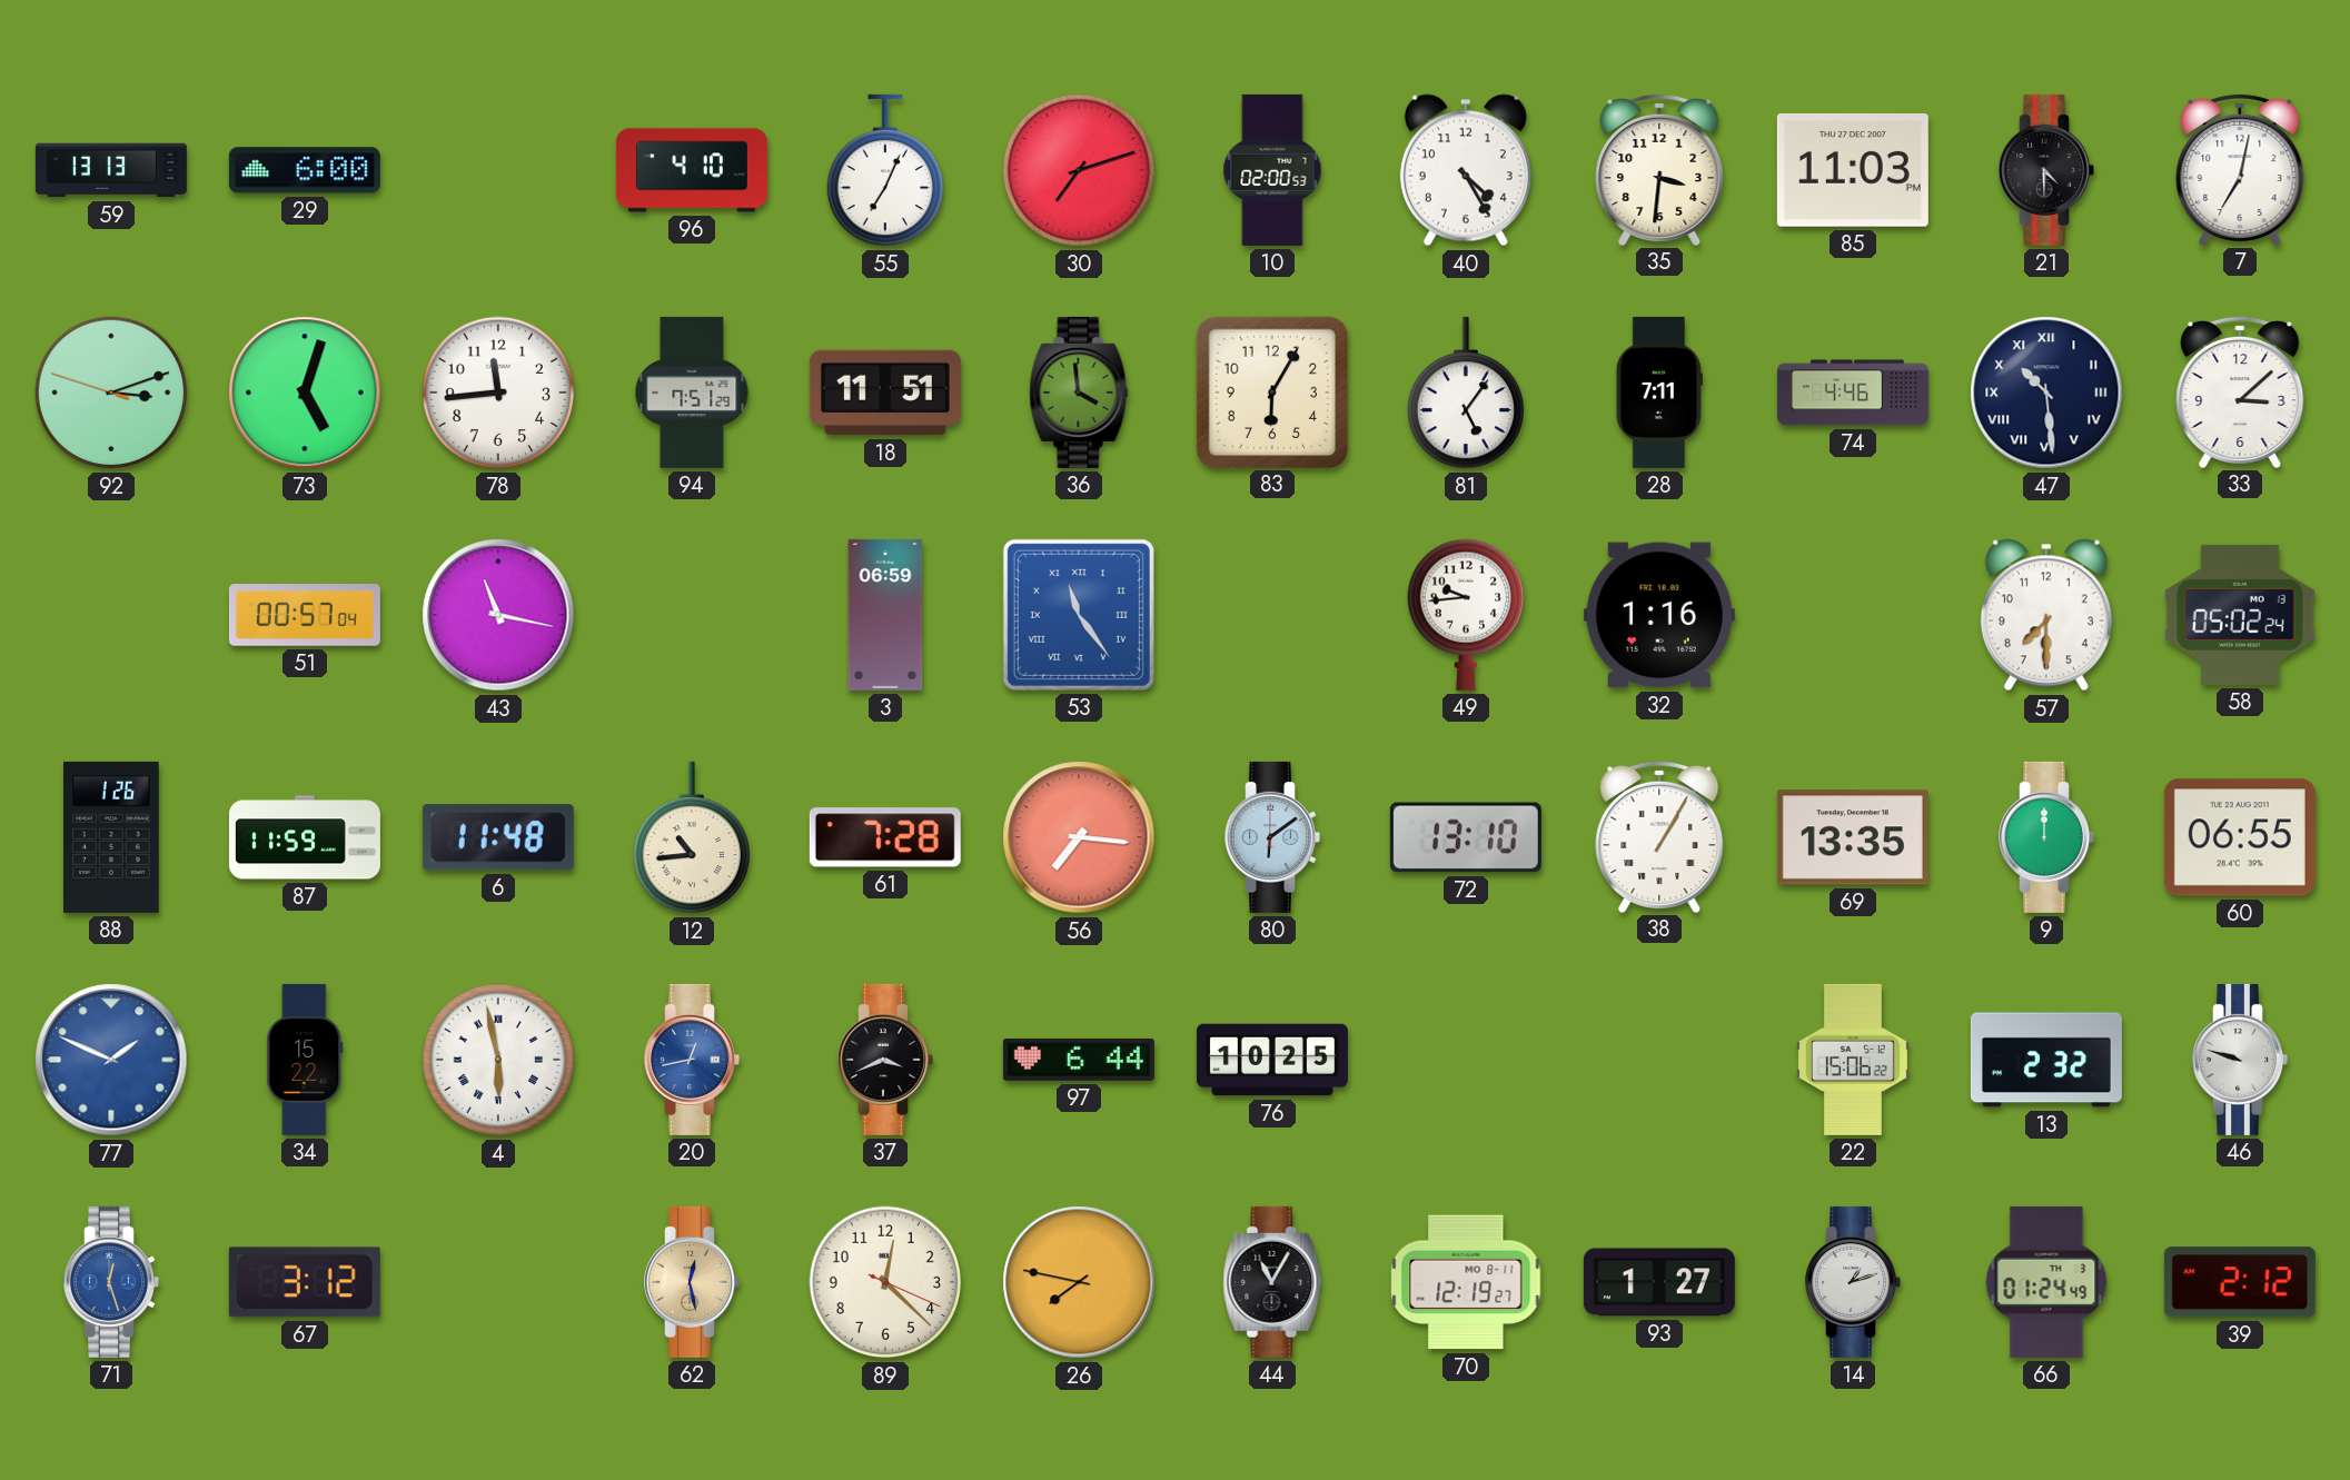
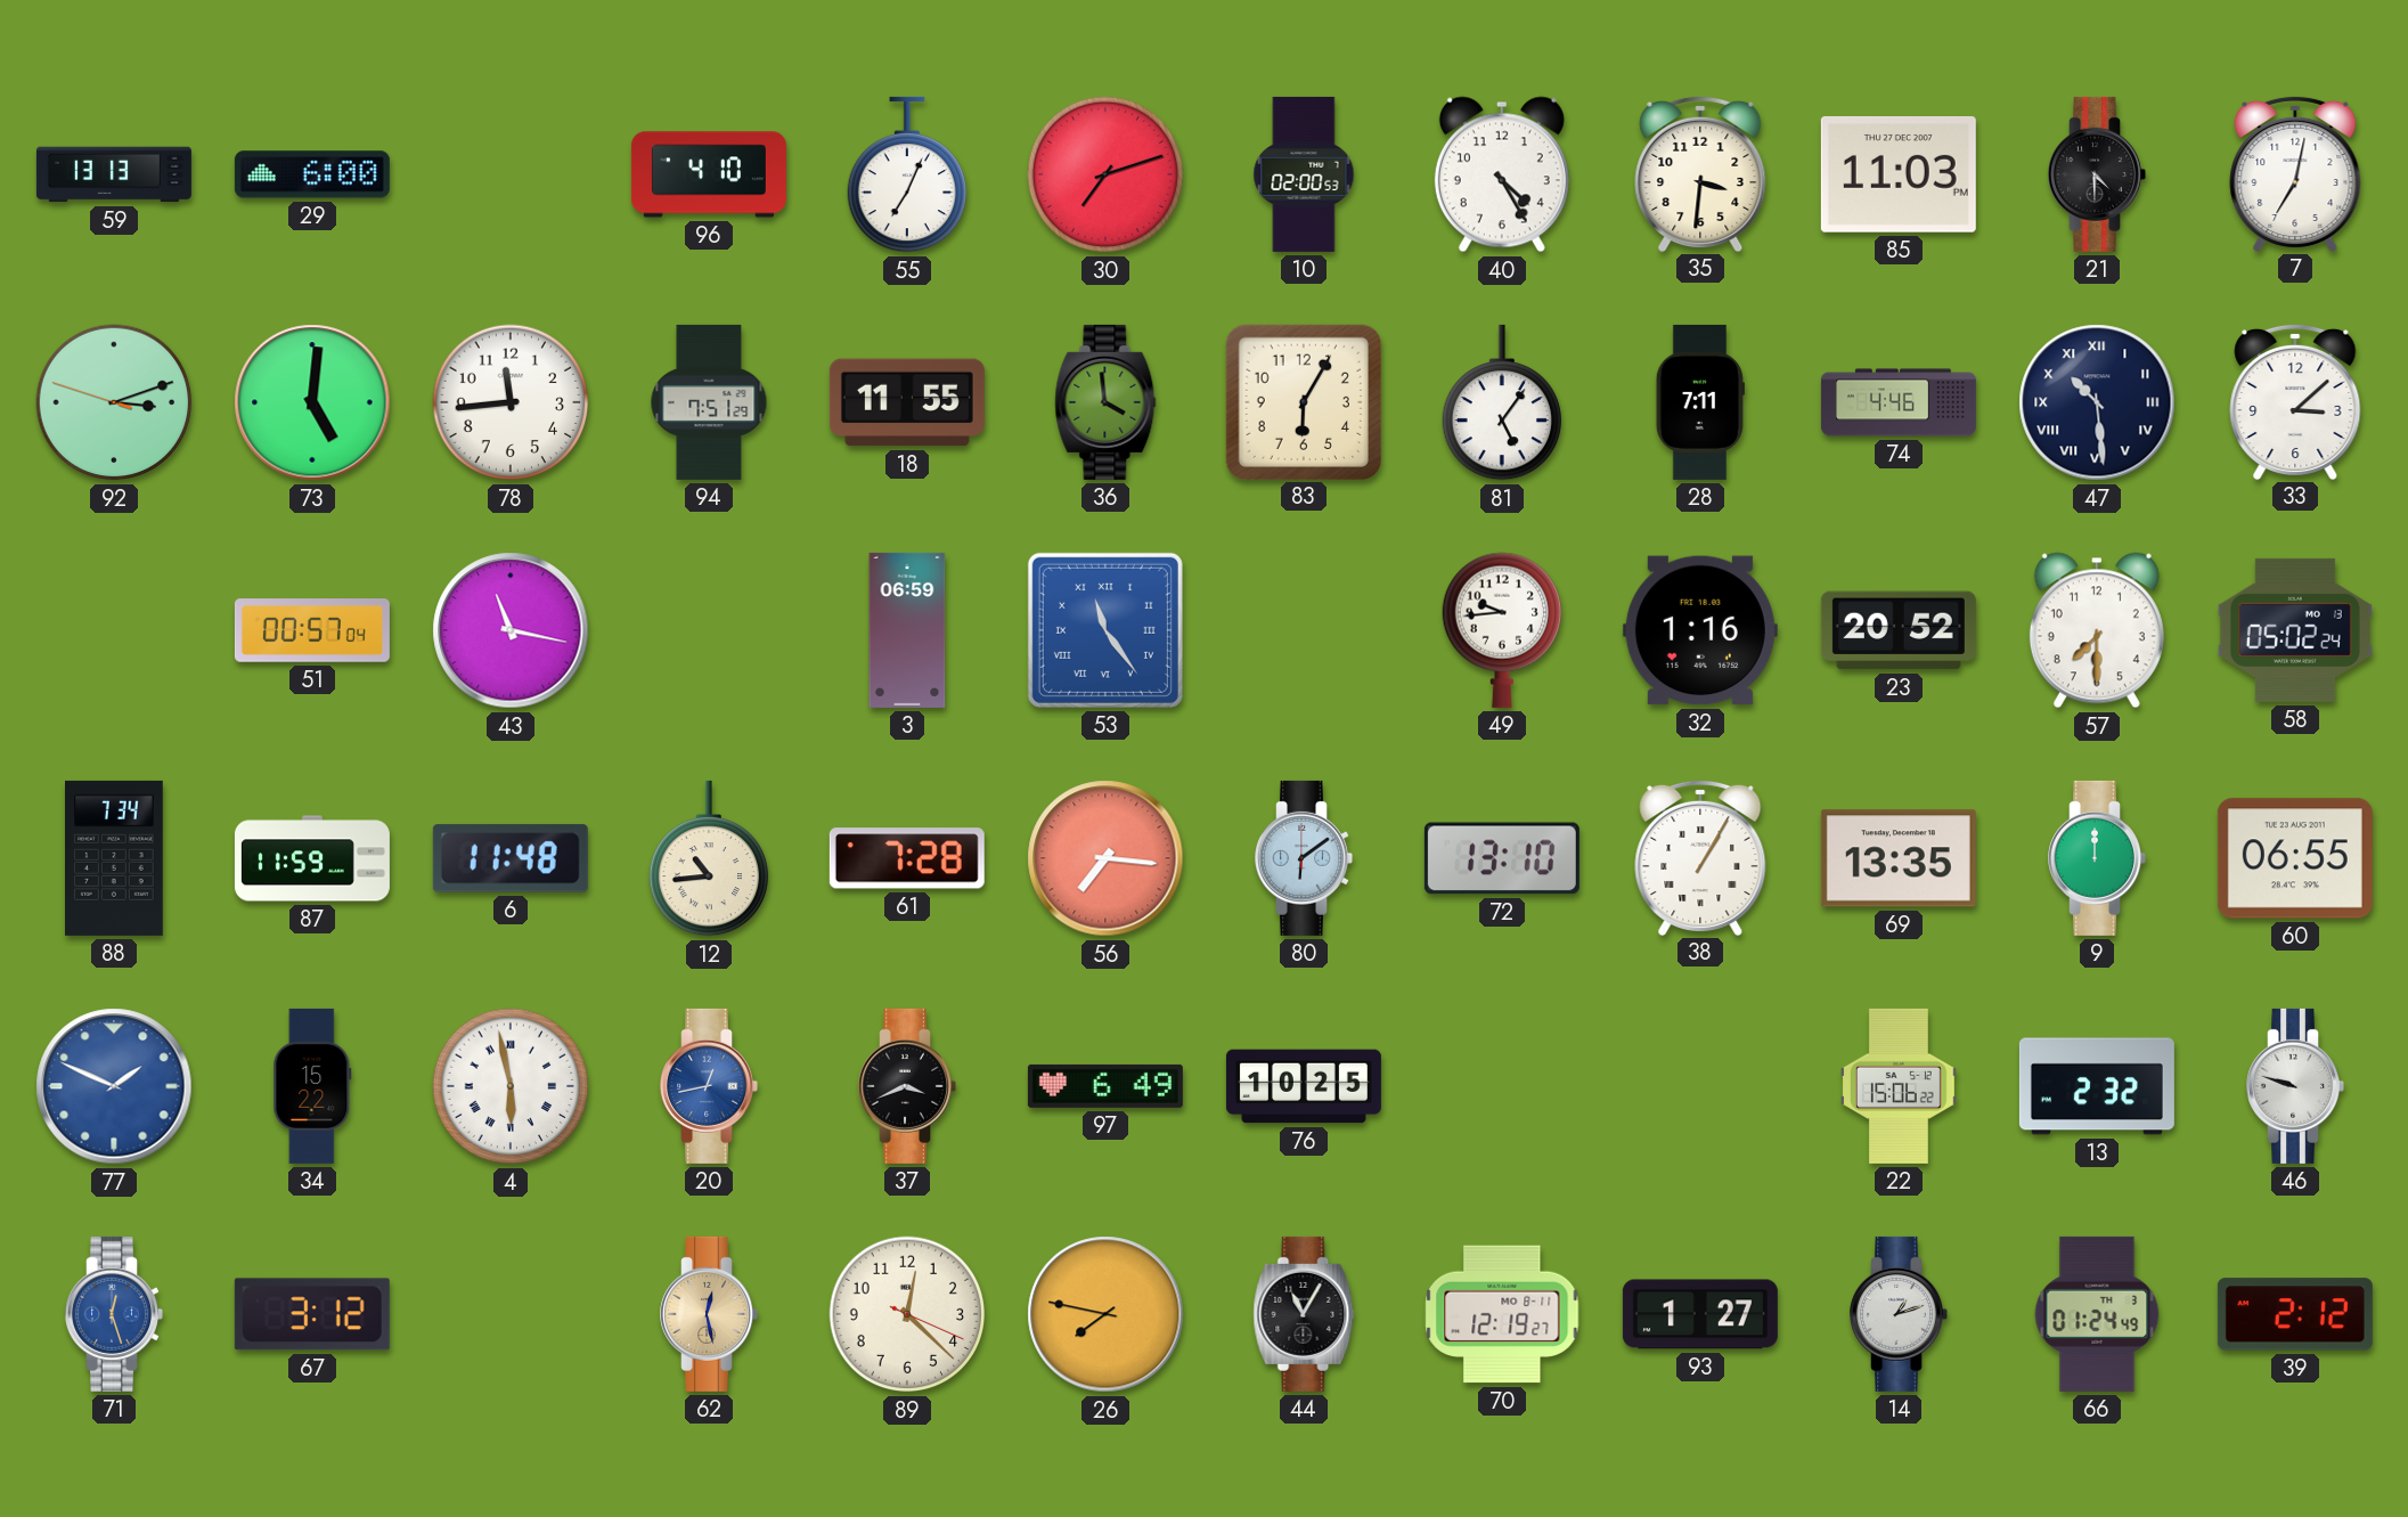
73: 5:03 -> 5:01 (312, 402)
18: 11:51 -> 11:55 (907, 402)
23: none -> 20:52 (1899, 630)
88: 1:26 -> 7:34 (115, 858)
97: 6:44 -> 6:49 (1105, 1086)
